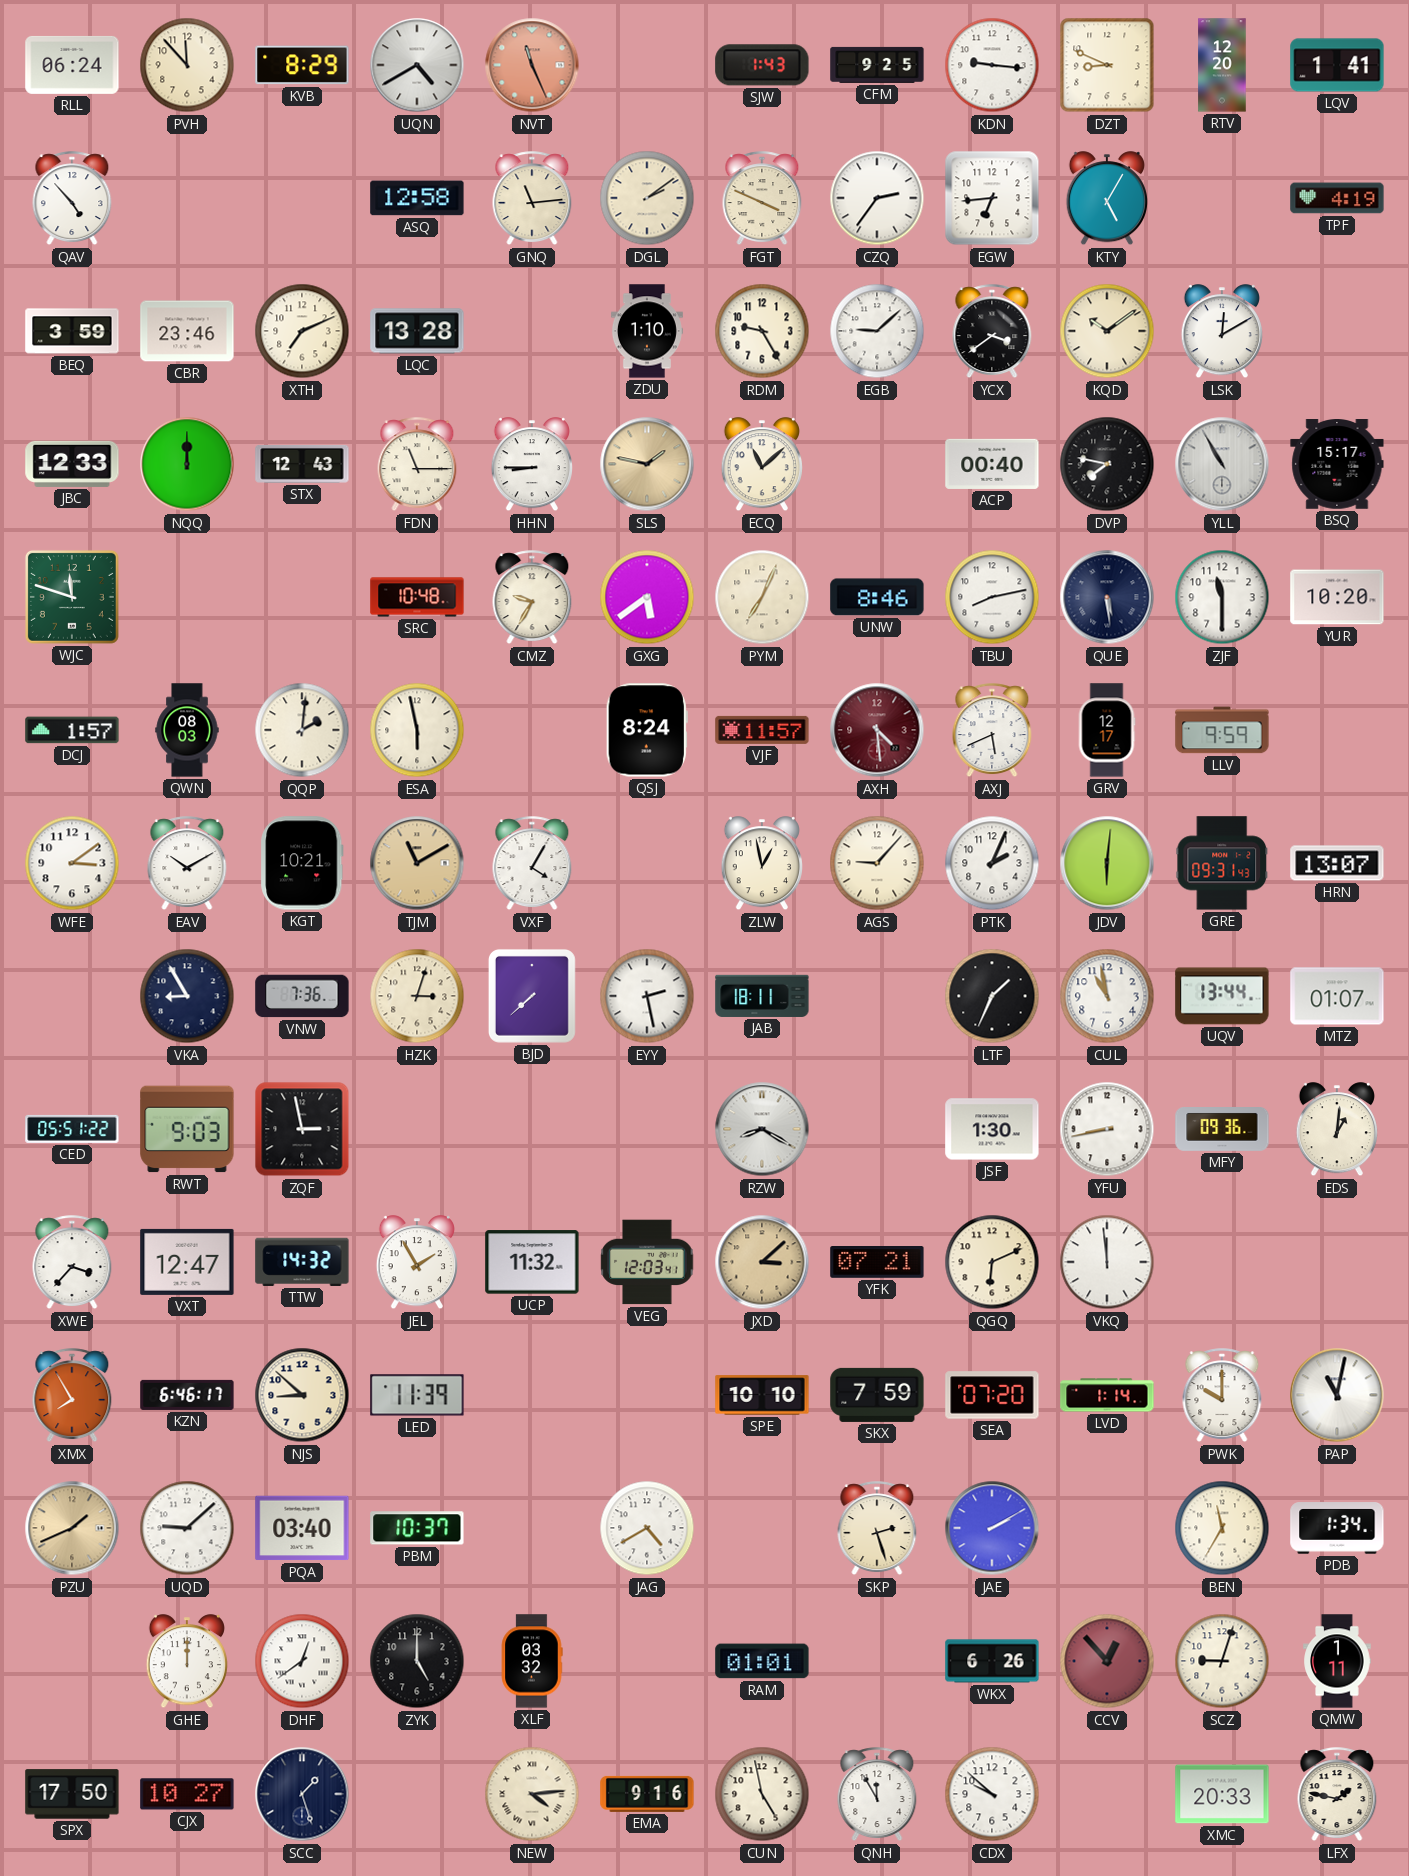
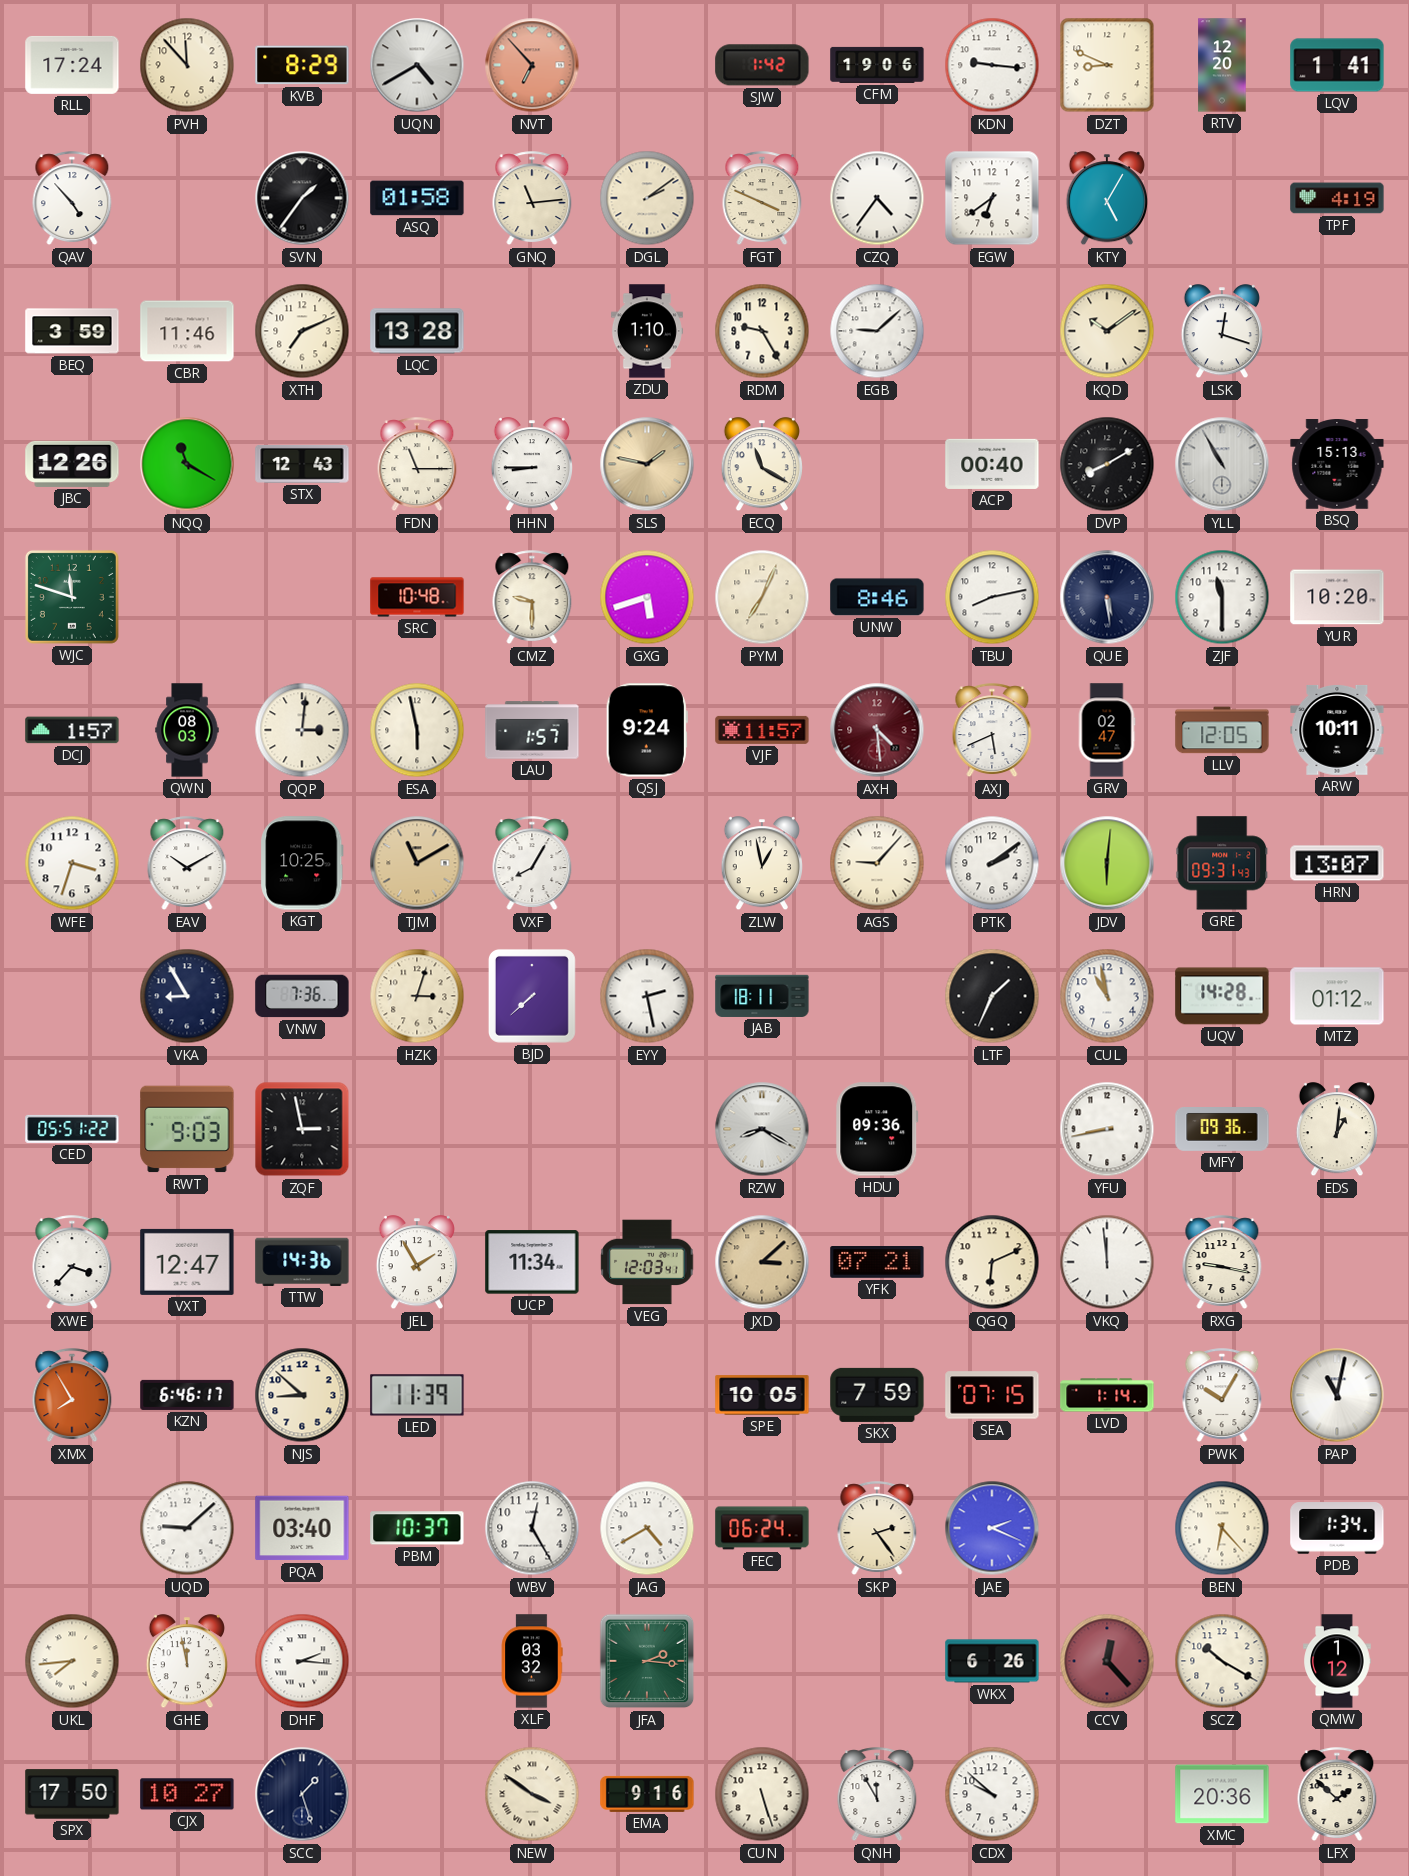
RLL: 06:24 -> 17:24 (72, 65)
NVT: 11:26 -> 6:53 (532, 65)
SJW: 1:43 -> 1:42 (762, 65)
CFM: 9:25 -> 19:06 (877, 65)
SVN: none -> 1:36 (302, 198)
ASQ: 12:58 -> 01:58 (417, 198)
CZQ: 2:36 -> 4:36 (877, 198)
EGW: 6:44 -> 6:39 (992, 198)
CBR: 23:46 -> 11:46 (187, 331)
YCX: 3:39 -> none (992, 332)
LSK: 12:10 -> 12:18 (1222, 332)
JBC: 12:33 -> 12:26 (72, 464)
NQQ: 12:00 -> 11:20 (187, 464)
ECQ: 11:08 -> 11:20 (762, 465)
DVP: 7:47 -> 8:10 (1107, 464)
BSQ: 15:17 -> 15:13 (1337, 464)
CMZ: 9:35 -> 9:30 (532, 598)
GXG: 5:39 -> 5:42 (647, 597)
QQP: 2:01 -> 3:01 (302, 730)
LAU: none -> 1:57 (532, 730)
QSJ: 8:24 -> 9:24 (647, 730)
GRV: 12:17 -> 02:47 (1107, 730)
LLV: 9:59 -> 12:05 (1222, 730)
ARW: none -> 10:11 (1337, 730)
WFE: 3:09 -> 3:33 (72, 863)
KGT: 10:21 -> 10:25 (302, 863)
VXF: 4:05 -> 8:05 (532, 864)
PTK: 2:04 -> 2:09 (992, 863)
UQV: 13:44 -> 14:28 (1222, 996)
MTZ: 01:07 -> 01:12 (1337, 996)
HDU: none -> 09:36 (877, 1129)
JSF: 1:30 -> none (992, 1129)
TTW: 14:32 -> 14:36 (302, 1262)
UCP: 11:32 -> 11:34 (532, 1262)
RXG: none -> 9:17 (1222, 1263)
SPE: 10:10 -> 10:05 (762, 1395)
SEA: 07:20 -> 07:15 (992, 1395)
PWK: 10:00 -> 10:05 (1222, 1396)
PZU: 1:41 -> none (72, 1528)
WBV: none -> 12:25 (532, 1528)
FEC: none -> 06:24 (762, 1528)
SKP: 2:27 -> 2:24 (877, 1529)
JAE: 2:10 -> 2:19 (992, 1528)
BEN: 11:35 -> 6:23 (1222, 1528)
UKL: none -> 7:44 (72, 1661)
GHE: 12:00 -> 11:58 (187, 1662)
DHF: 12:39 -> 2:16 (302, 1661)
ZYK: 5:00 -> none (417, 1661)
JFA: none -> 2:16 (647, 1661)
RAM: 01:01 -> none (762, 1661)
CCV: 12:53 -> 12:23 (1107, 1661)
SCZ: 9:03 -> 10:20 (1222, 1661)
QMW: 1:11 -> 1:12 (1337, 1661)
NEW: 4:14 -> 3:51 (532, 1794)
CUN: 4:58 -> 5:27 (762, 1794)
XMC: 20:33 -> 20:36 (1222, 1794)
LFX: 1:47 -> 1:52 (1337, 1795)
